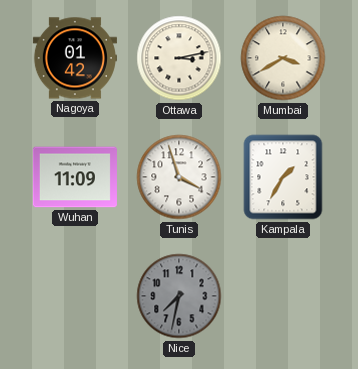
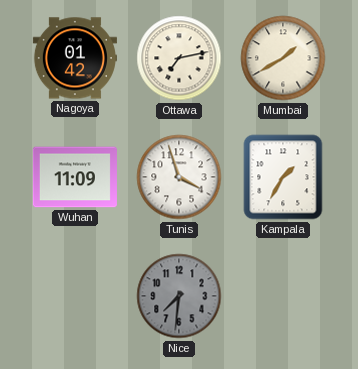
Ottawa: 3:13 -> 7:13 (179, 58)
Mumbai: 3:40 -> 1:40 (283, 58)
Nice: 7:32 -> 7:31 (179, 296)
